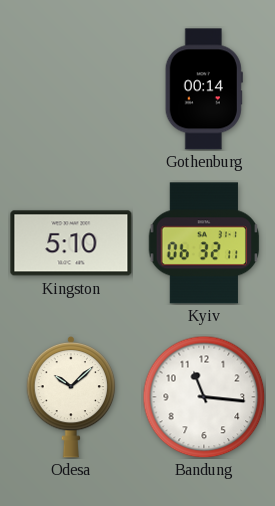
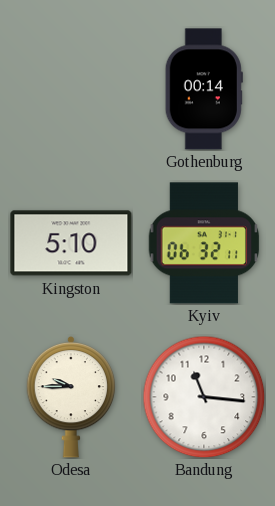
Odesa: 10:08 -> 9:45 (71, 397)
